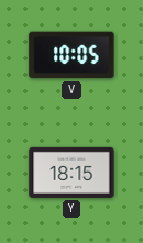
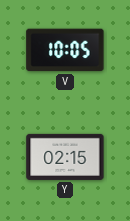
Y: 18:15 -> 02:15 (65, 157)
